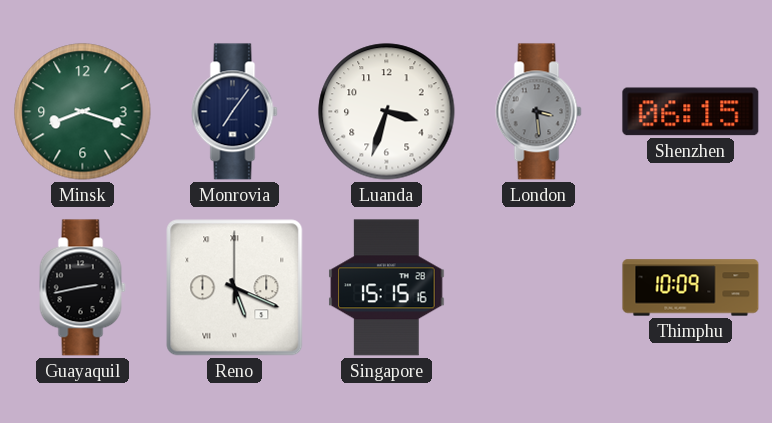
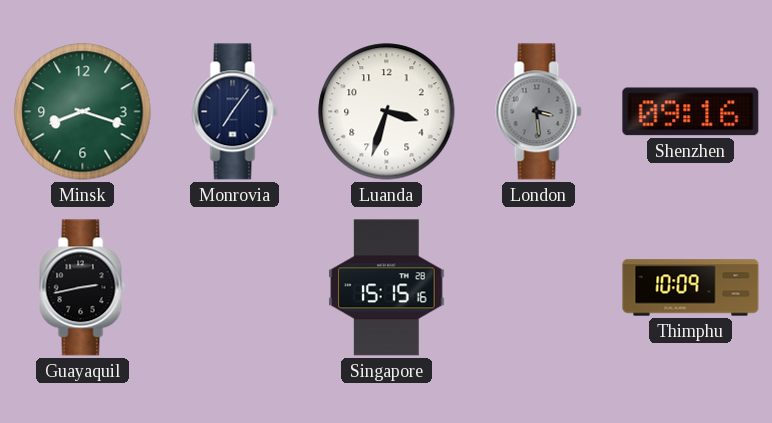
Shenzhen: 06:15 -> 09:16 (691, 112)
Reno: 5:19 -> none (235, 288)
